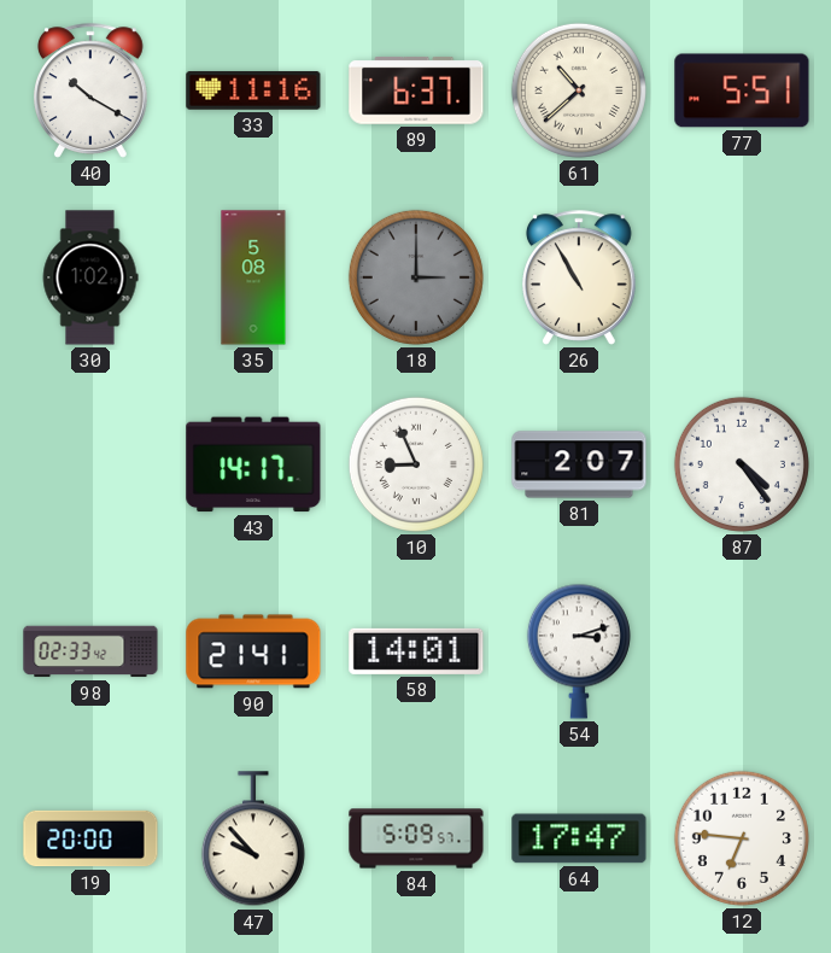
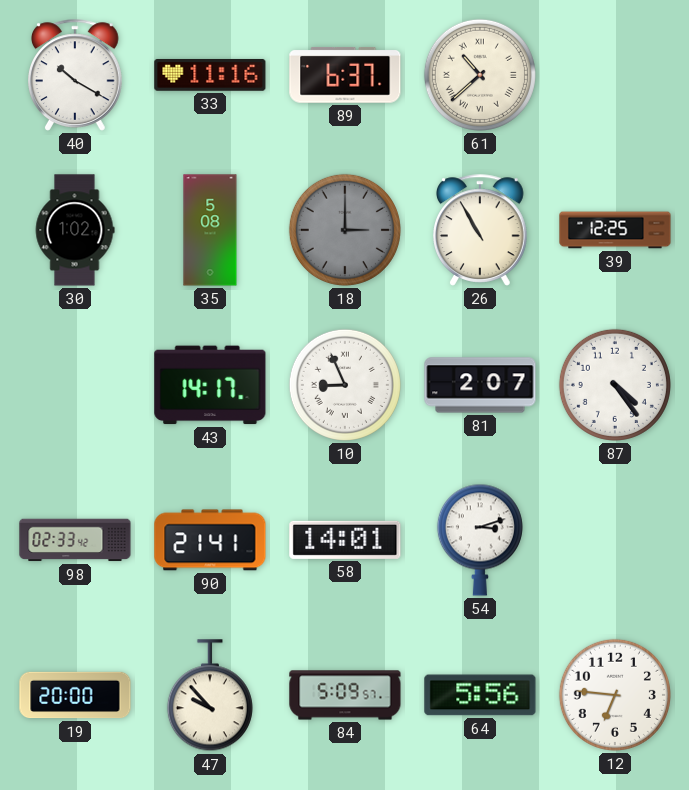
77: 5:51 -> none (742, 90)
39: none -> 12:25 (615, 230)
64: 17:47 -> 5:56 (480, 695)
